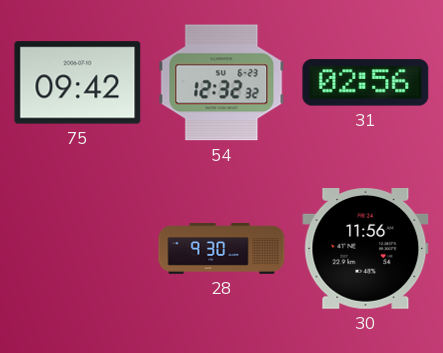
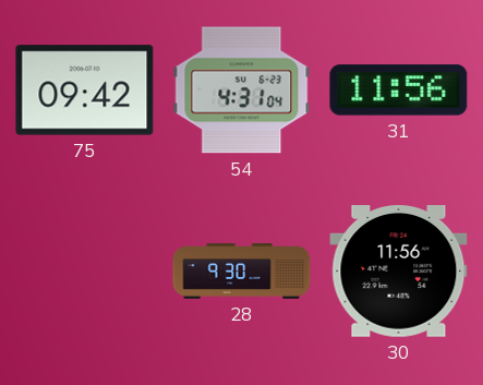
54: 12:32 -> 4:31 (242, 91)
31: 02:56 -> 11:56 (399, 91)
